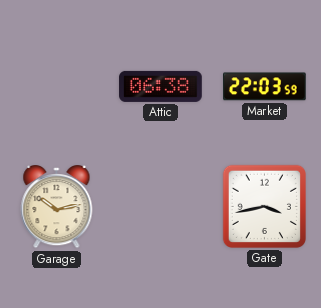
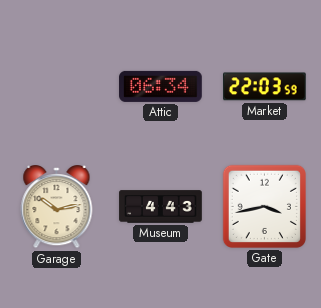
Attic: 06:38 -> 06:34 (161, 86)
Museum: none -> 4:43 (161, 207)
